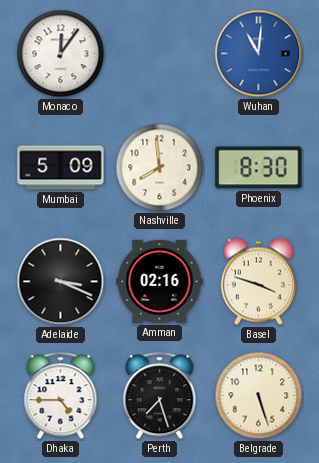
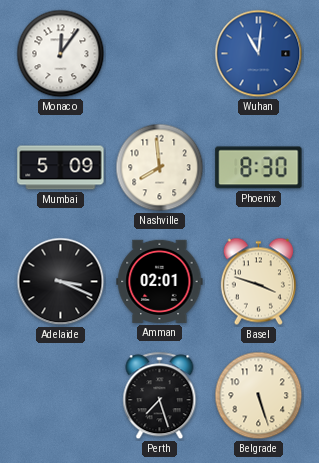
Amman: 02:16 -> 02:01 (160, 281)
Dhaka: 4:45 -> none (61, 396)
